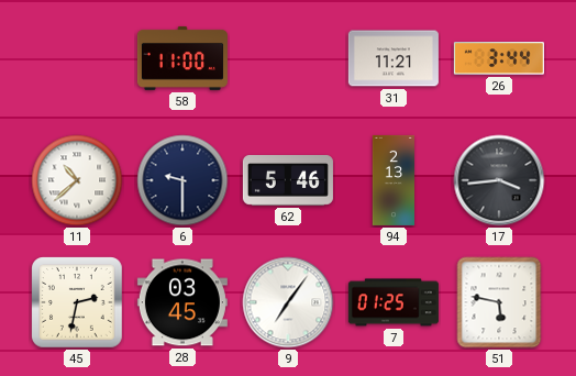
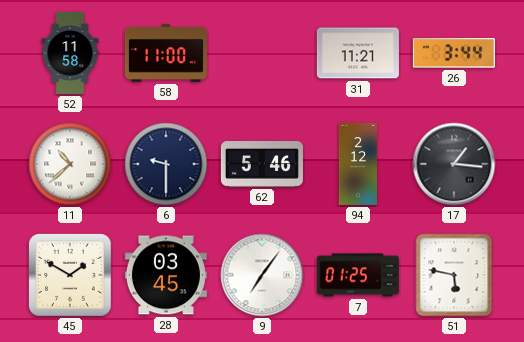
52: none -> 11:58 (70, 53)
94: 2:13 -> 2:12 (358, 164)
17: 3:44 -> 1:16 (454, 164)
45: 2:32 -> 1:50 (70, 275)
